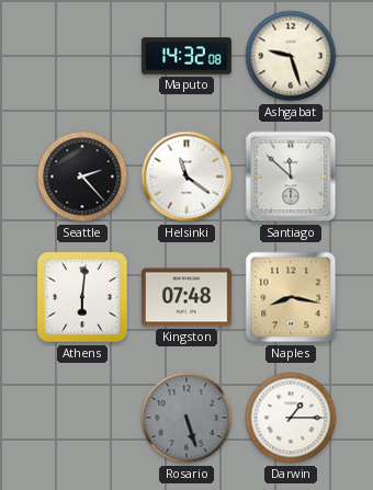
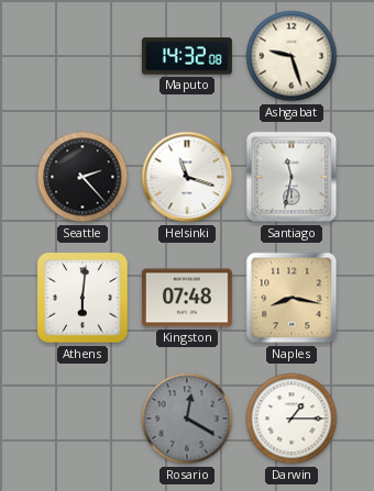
Helsinki: 11:21 -> 11:18 (187, 177)
Santiago: 11:52 -> 11:32 (291, 177)
Rosario: 5:27 -> 12:20 (187, 419)
